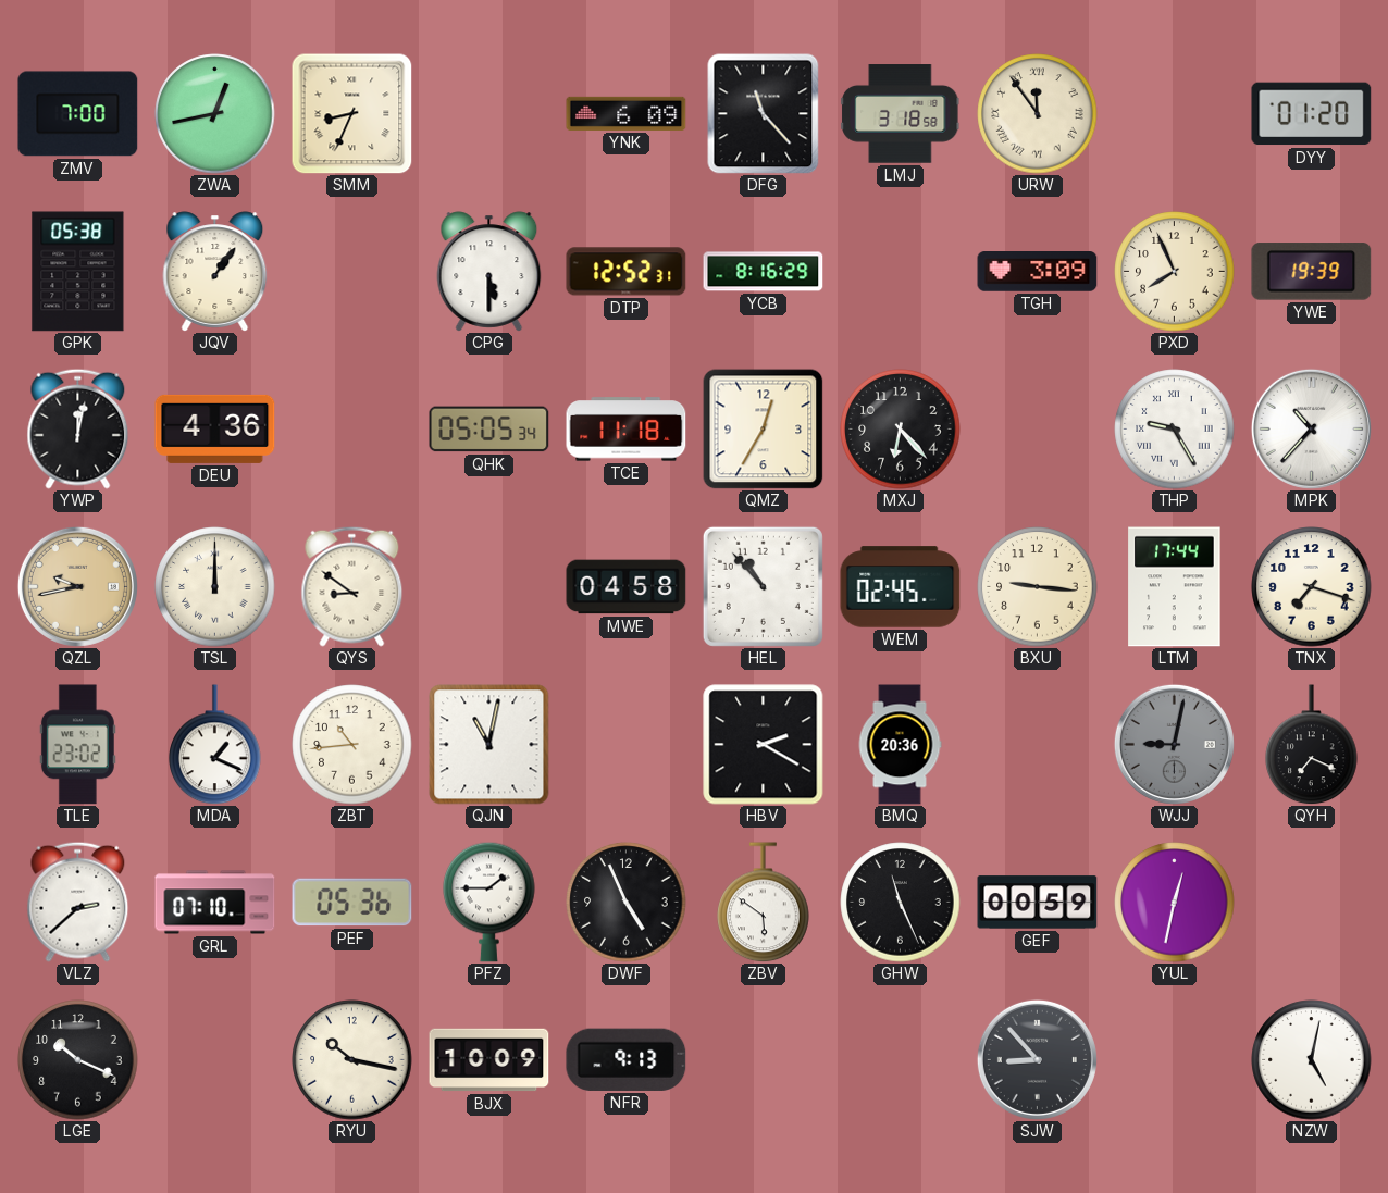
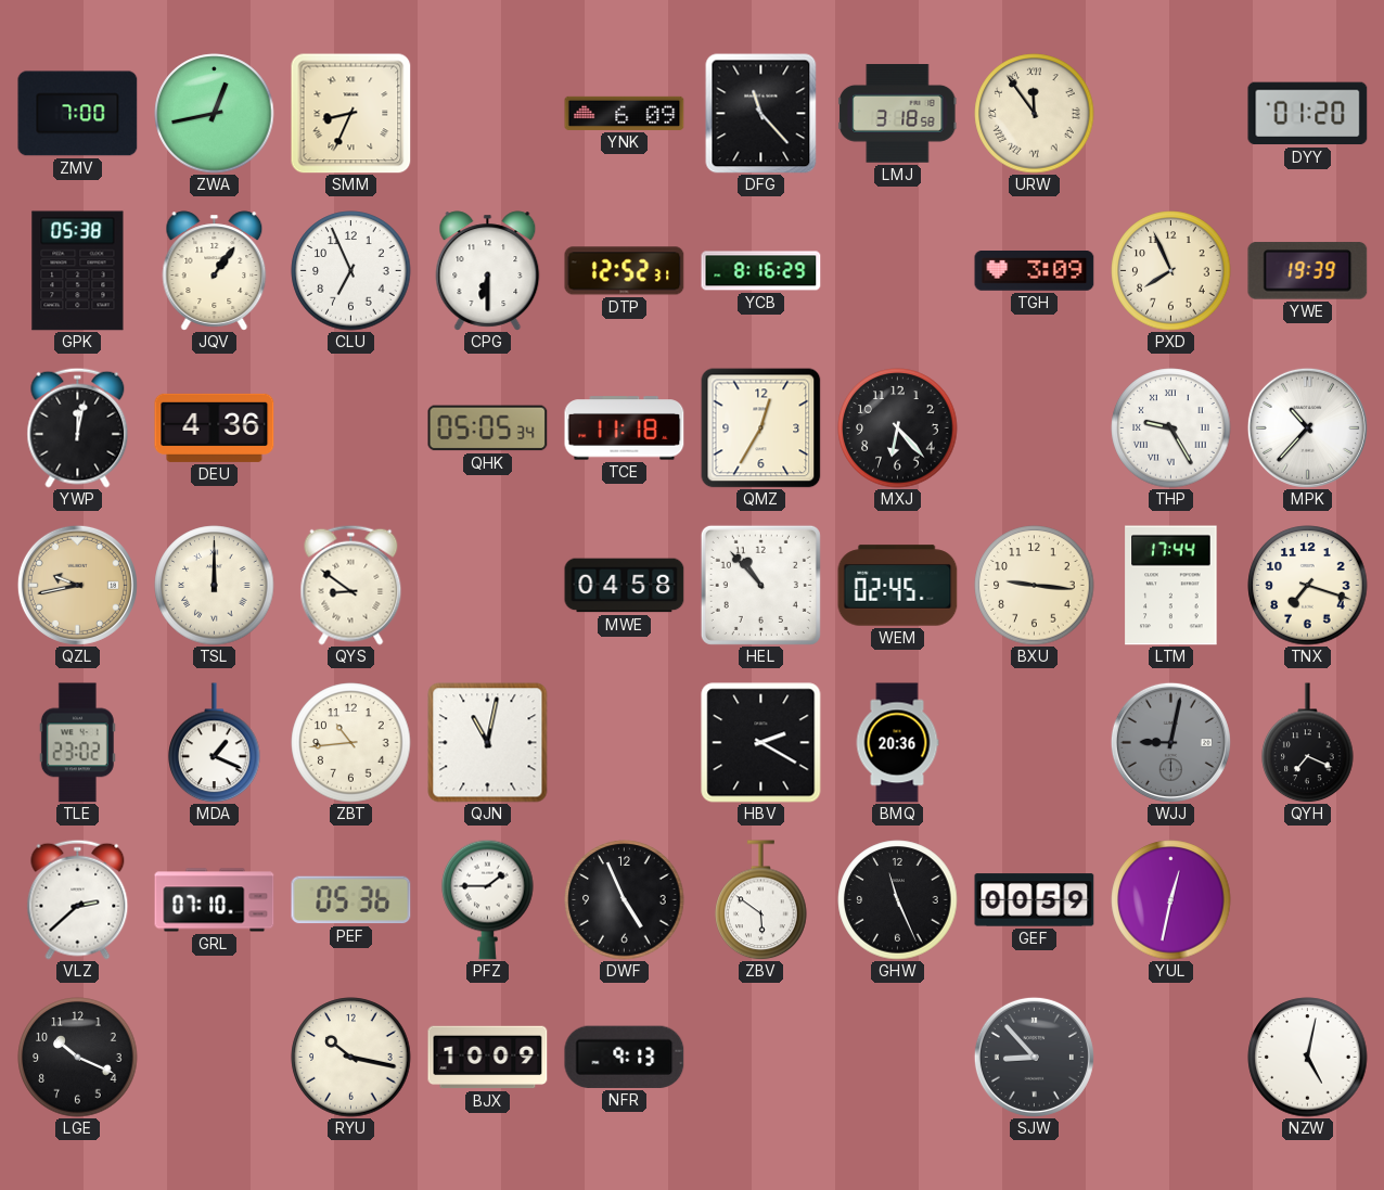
CLU: none -> 6:56 (351, 271)
CPG: 5:30 -> 6:30 (488, 271)
